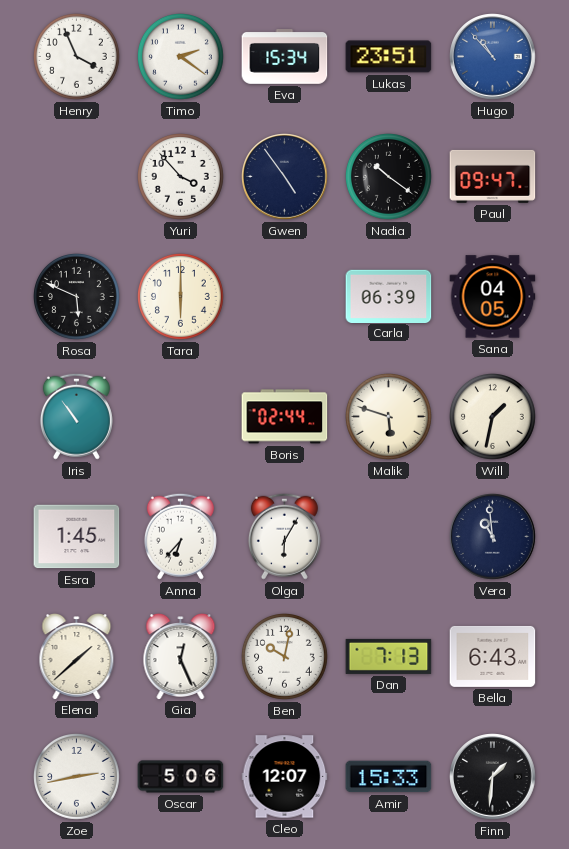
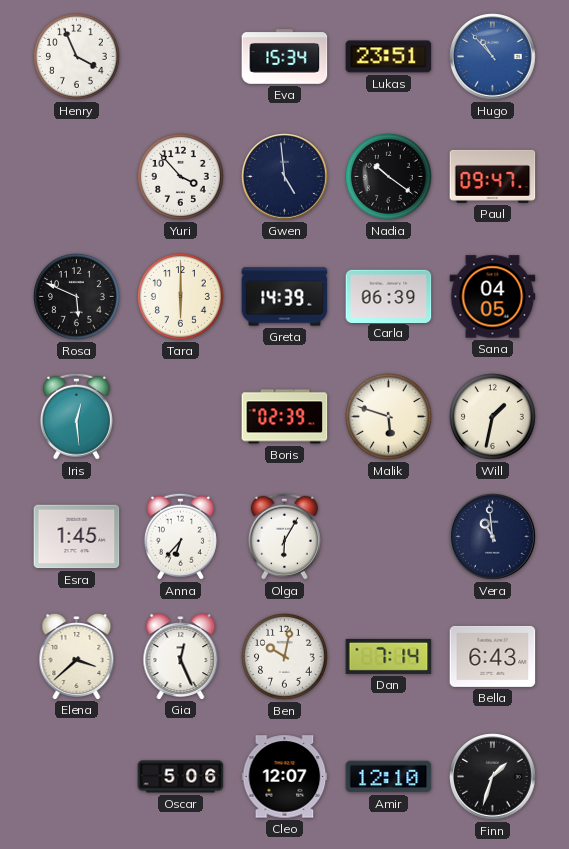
Timo: 2:21 -> none (181, 57)
Gwen: 4:54 -> 4:59 (285, 177)
Greta: none -> 14:39 (285, 297)
Iris: 10:54 -> 12:29 (76, 416)
Boris: 02:44 -> 02:39 (285, 417)
Elena: 1:38 -> 3:38 (77, 657)
Dan: 7:13 -> 7:14 (389, 656)
Zoe: 2:43 -> none (77, 777)
Amir: 15:33 -> 12:10 (389, 777)
Finn: 1:31 -> 1:33 (493, 777)
